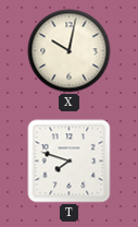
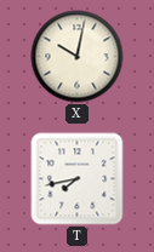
T: 7:48 -> 7:43 (78, 179)
